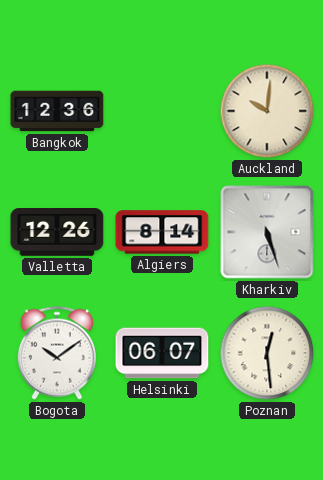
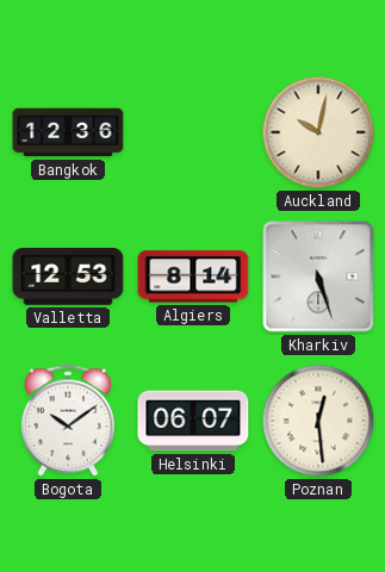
Auckland: 10:01 -> 10:02 (318, 132)
Valletta: 12:26 -> 12:53 (68, 276)
